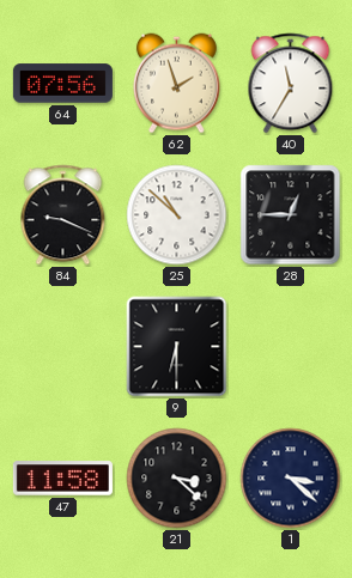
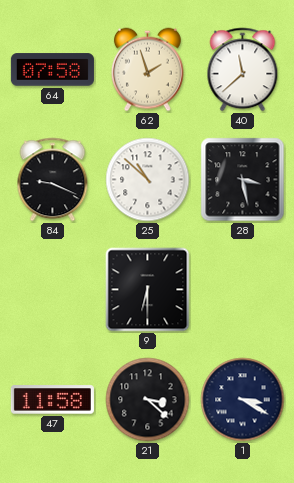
64: 07:56 -> 07:58 (52, 70)
40: 11:35 -> 11:38 (243, 70)
28: 12:45 -> 3:28 (243, 180)
1: 3:22 -> 3:20 (243, 400)
